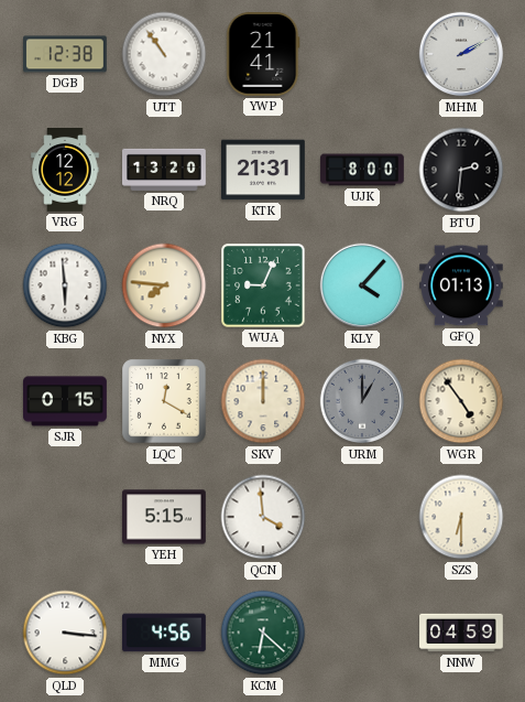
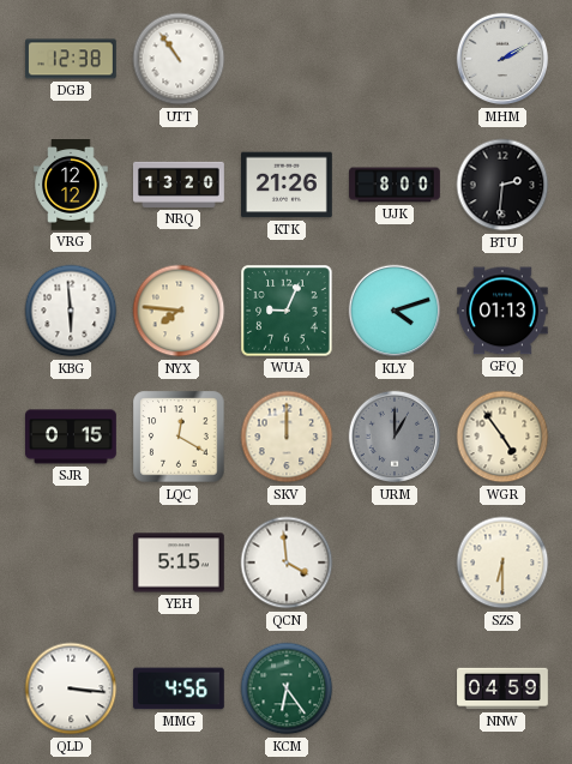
YWP: 21:41 -> none (263, 55)
KTK: 21:31 -> 21:26 (288, 185)
KLY: 4:07 -> 4:12 (395, 311)
KCM: 6:22 -> 6:24 (287, 688)
